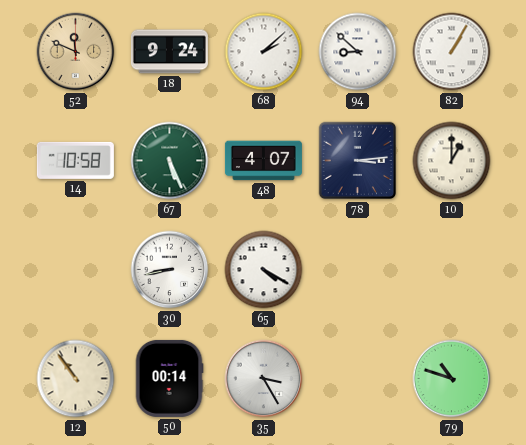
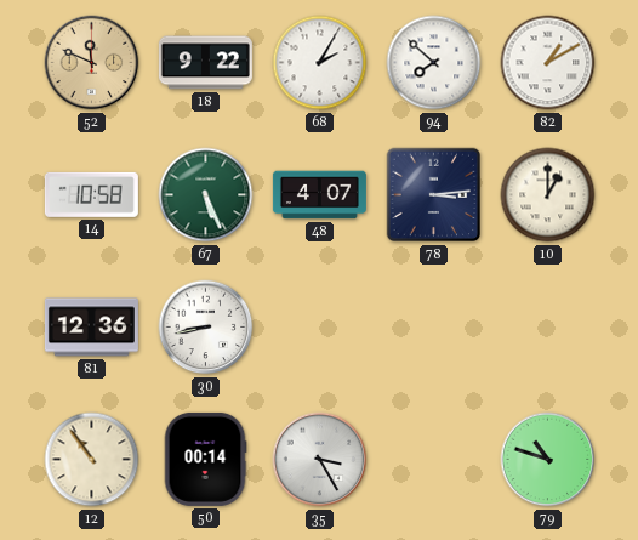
18: 9:24 -> 9:22 (205, 63)
68: 2:08 -> 2:05 (320, 63)
94: 8:52 -> 7:52 (434, 63)
82: 1:05 -> 1:10 (548, 63)
81: none -> 12:36 (91, 328)
65: 4:20 -> none (264, 270)
